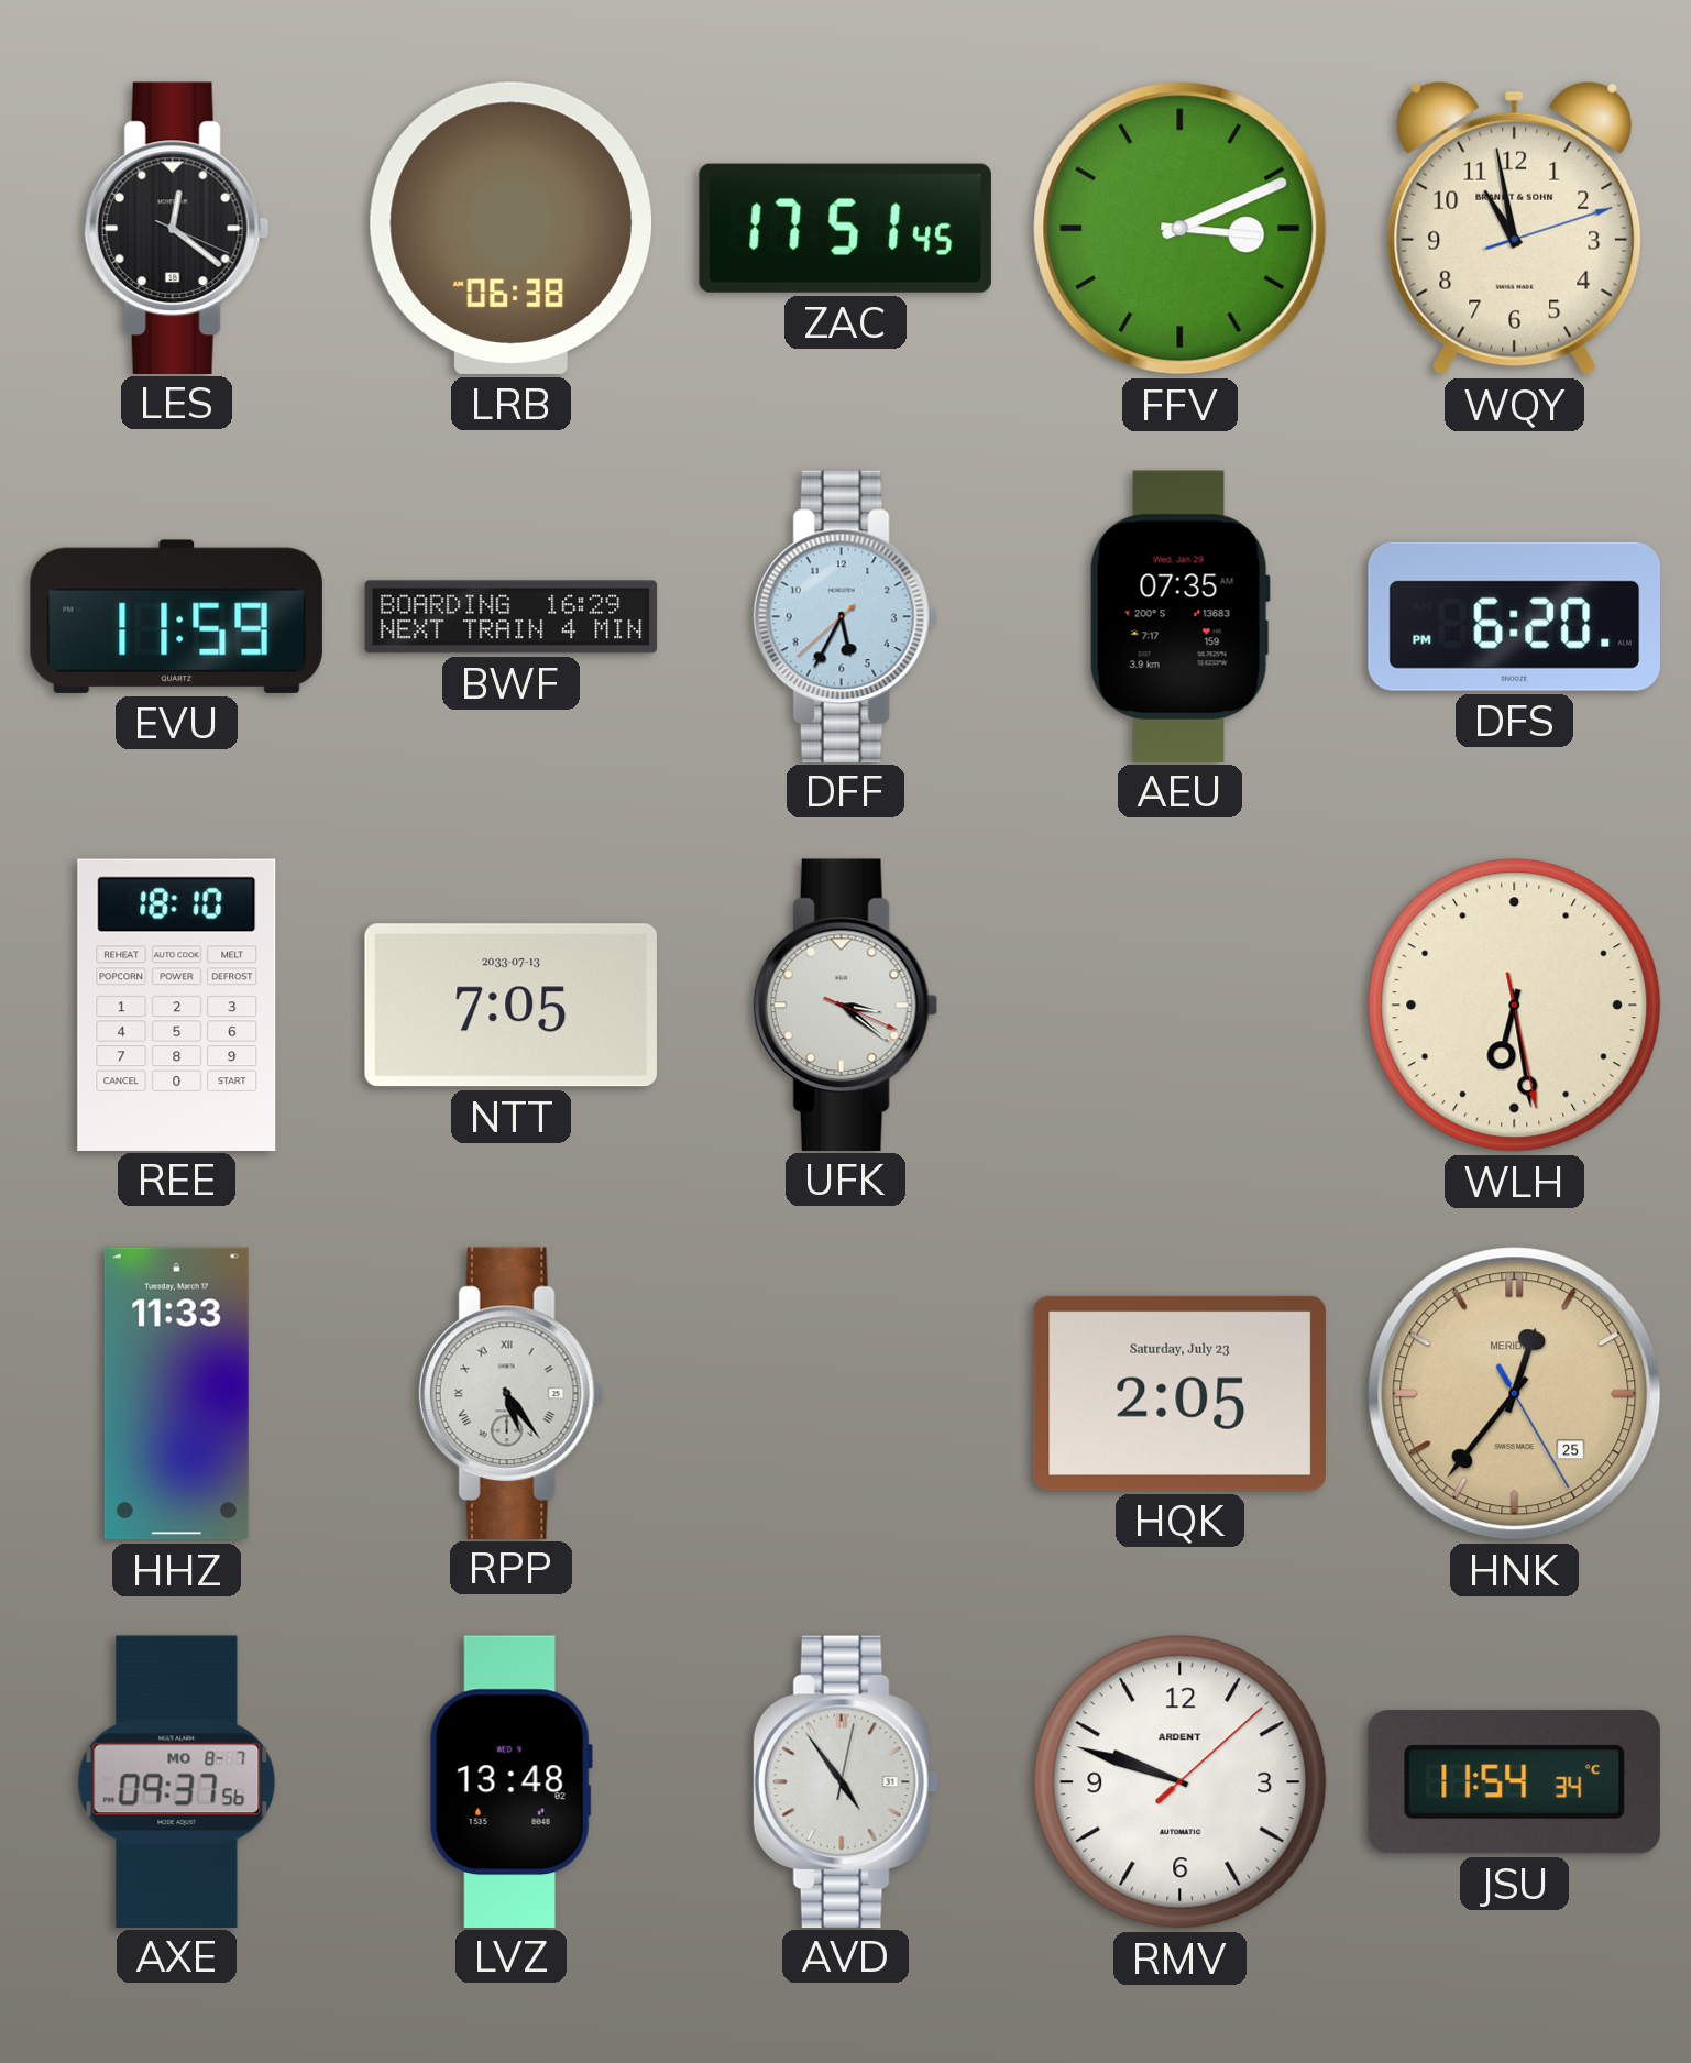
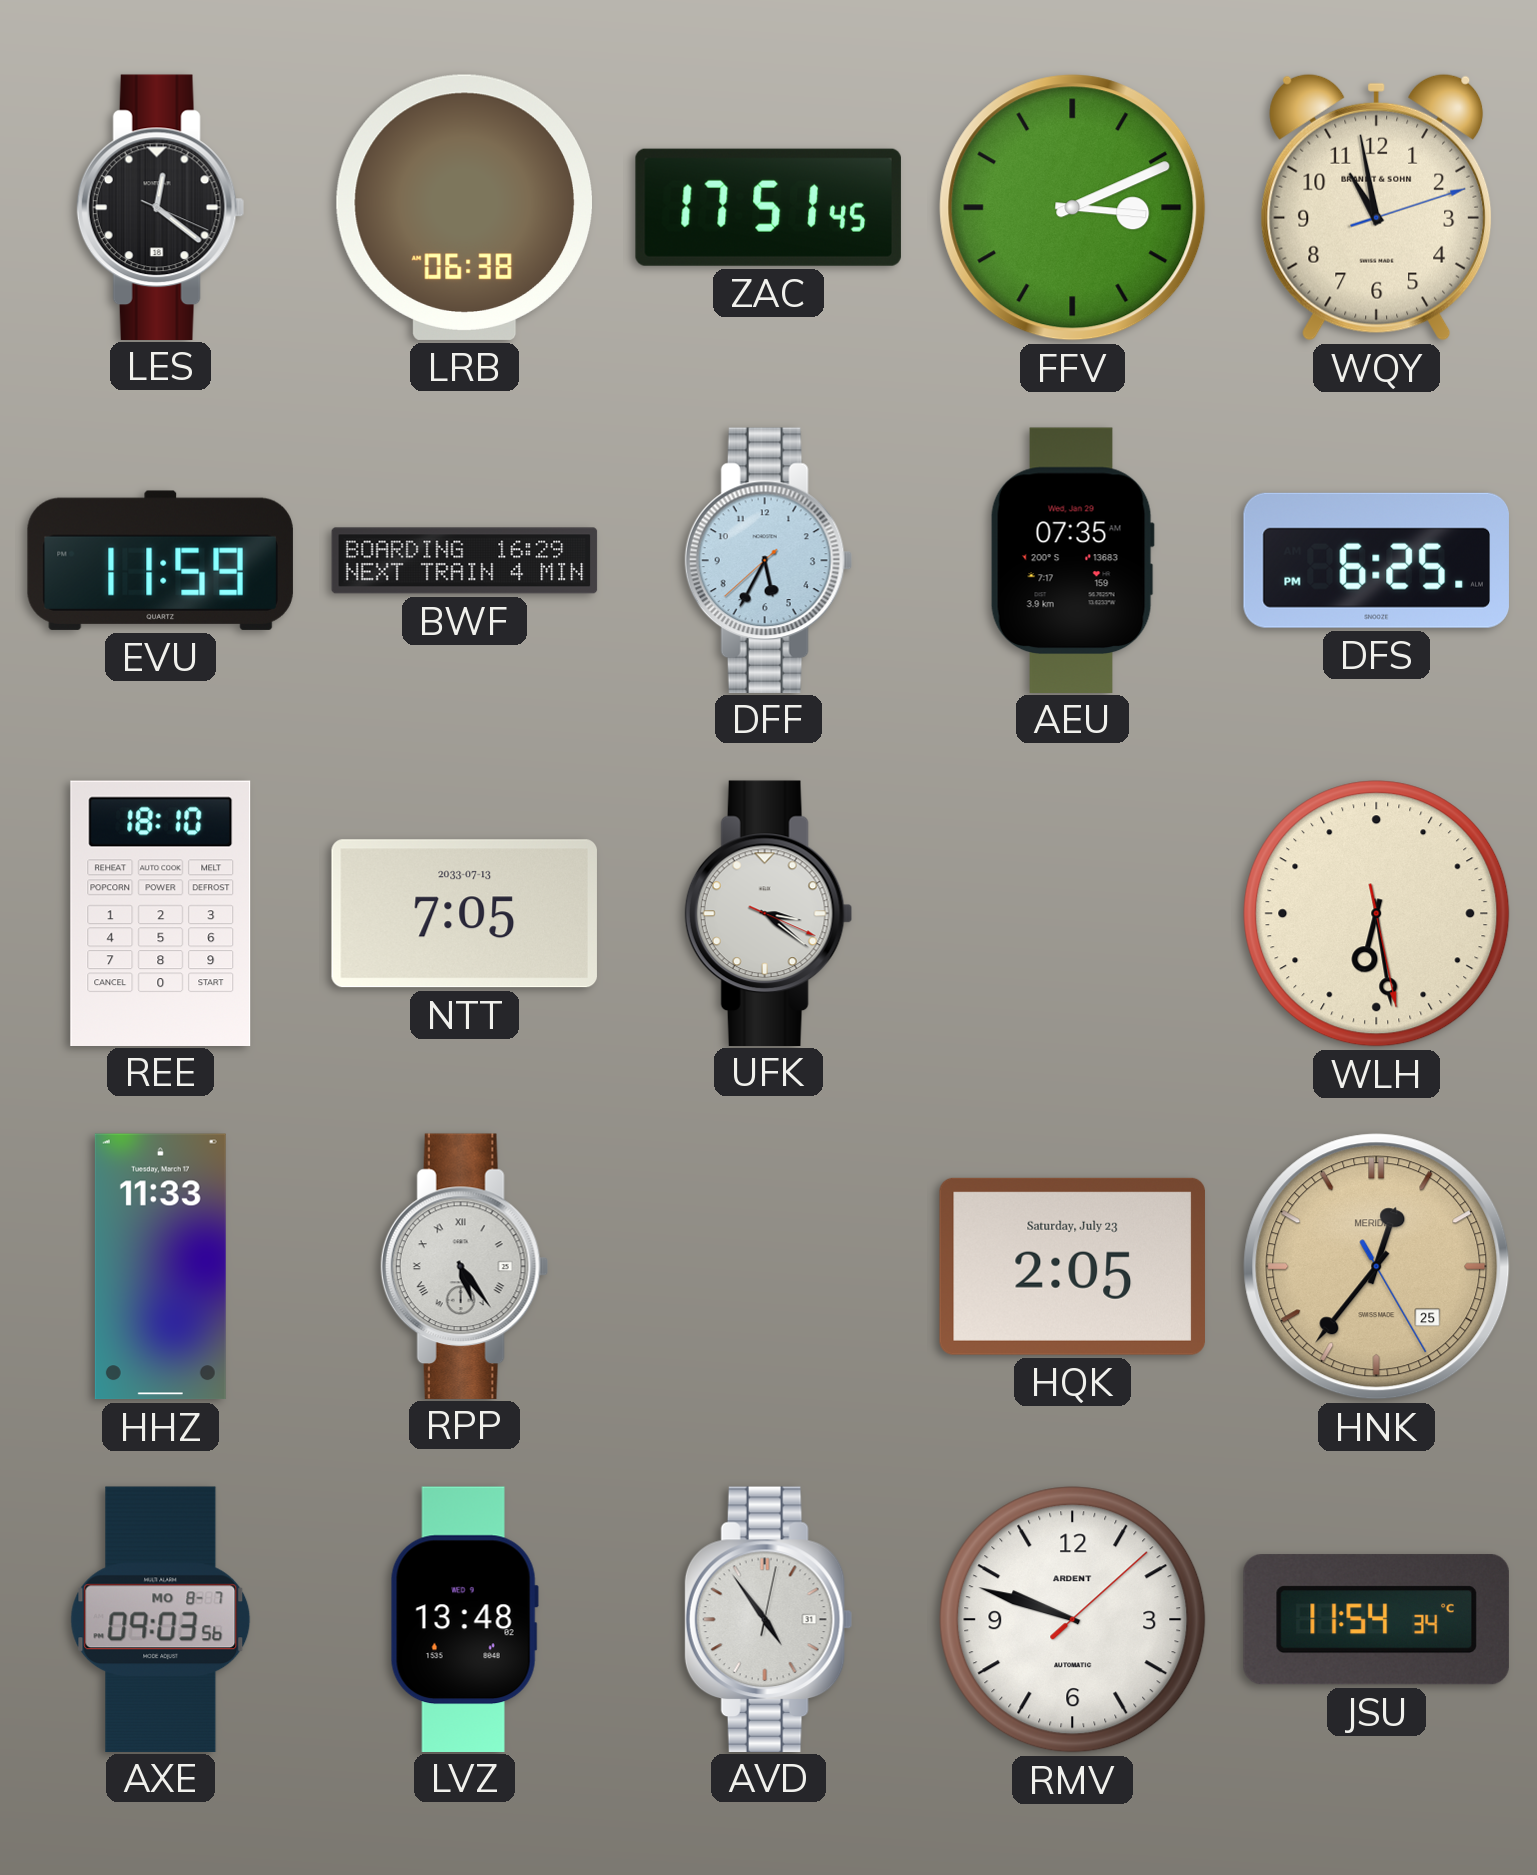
DFS: 6:20 -> 6:25 (1376, 560)
AXE: 09:37 -> 09:03 (161, 1619)
